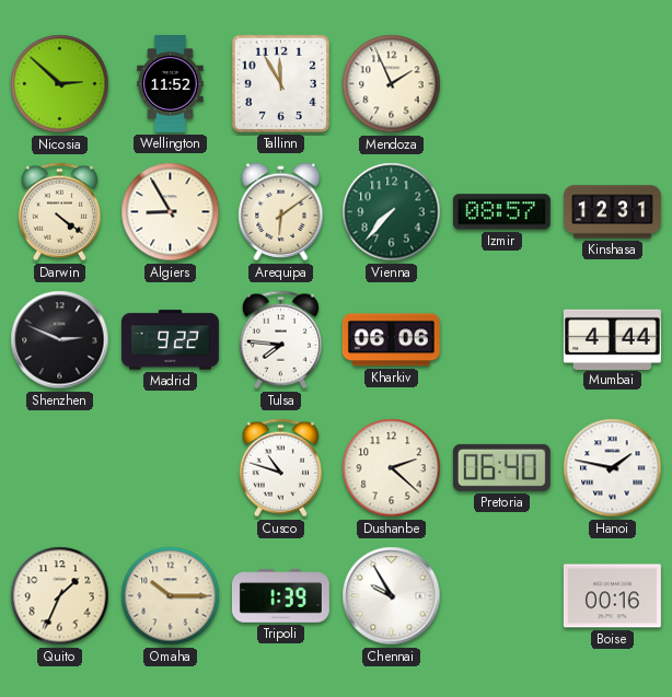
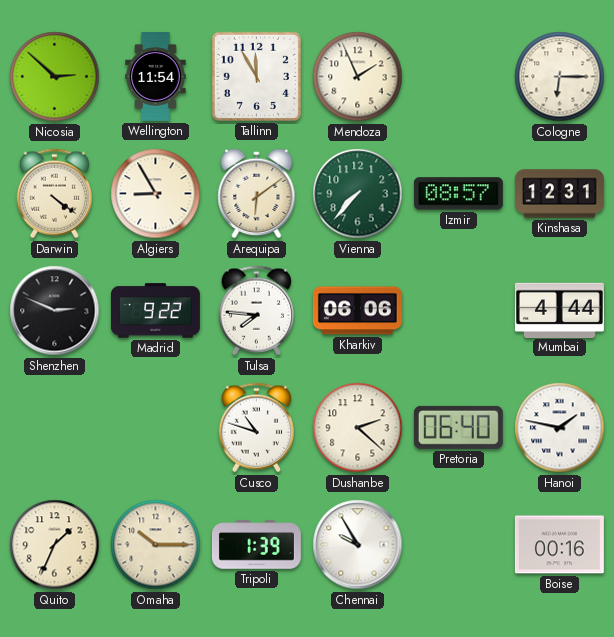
Wellington: 11:52 -> 11:54 (156, 76)
Cologne: none -> 6:15 (560, 77)
